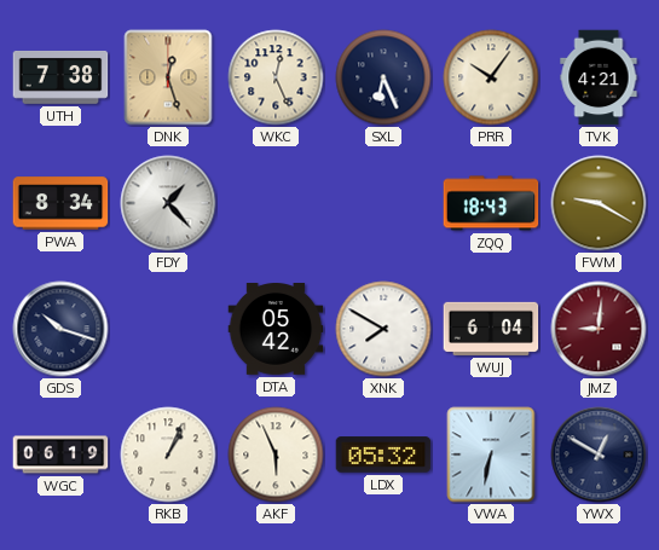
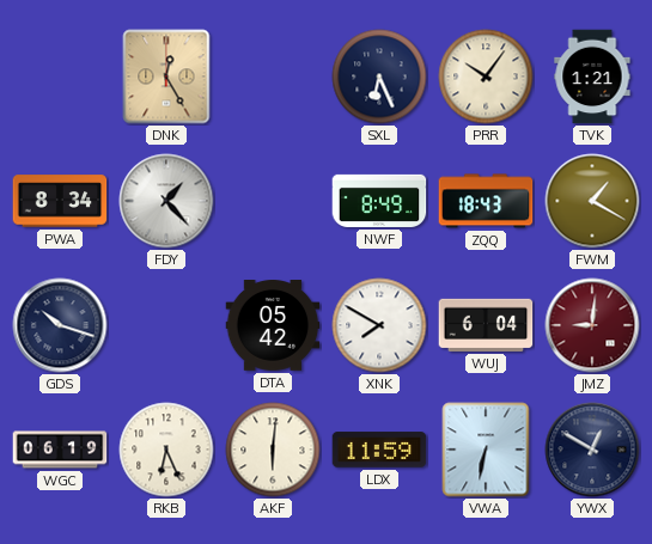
UTH: 7:38 -> none (60, 77)
DNK: 12:27 -> 12:25 (166, 77)
WKC: 12:26 -> none (276, 77)
TVK: 4:21 -> 1:21 (592, 77)
NWF: none -> 8:49 (379, 201)
FWM: 9:20 -> 1:20 (592, 201)
RKB: 1:04 -> 6:26 (166, 450)
AKF: 5:56 -> 6:01 (273, 450)
LDX: 05:32 -> 11:59 (379, 450)
